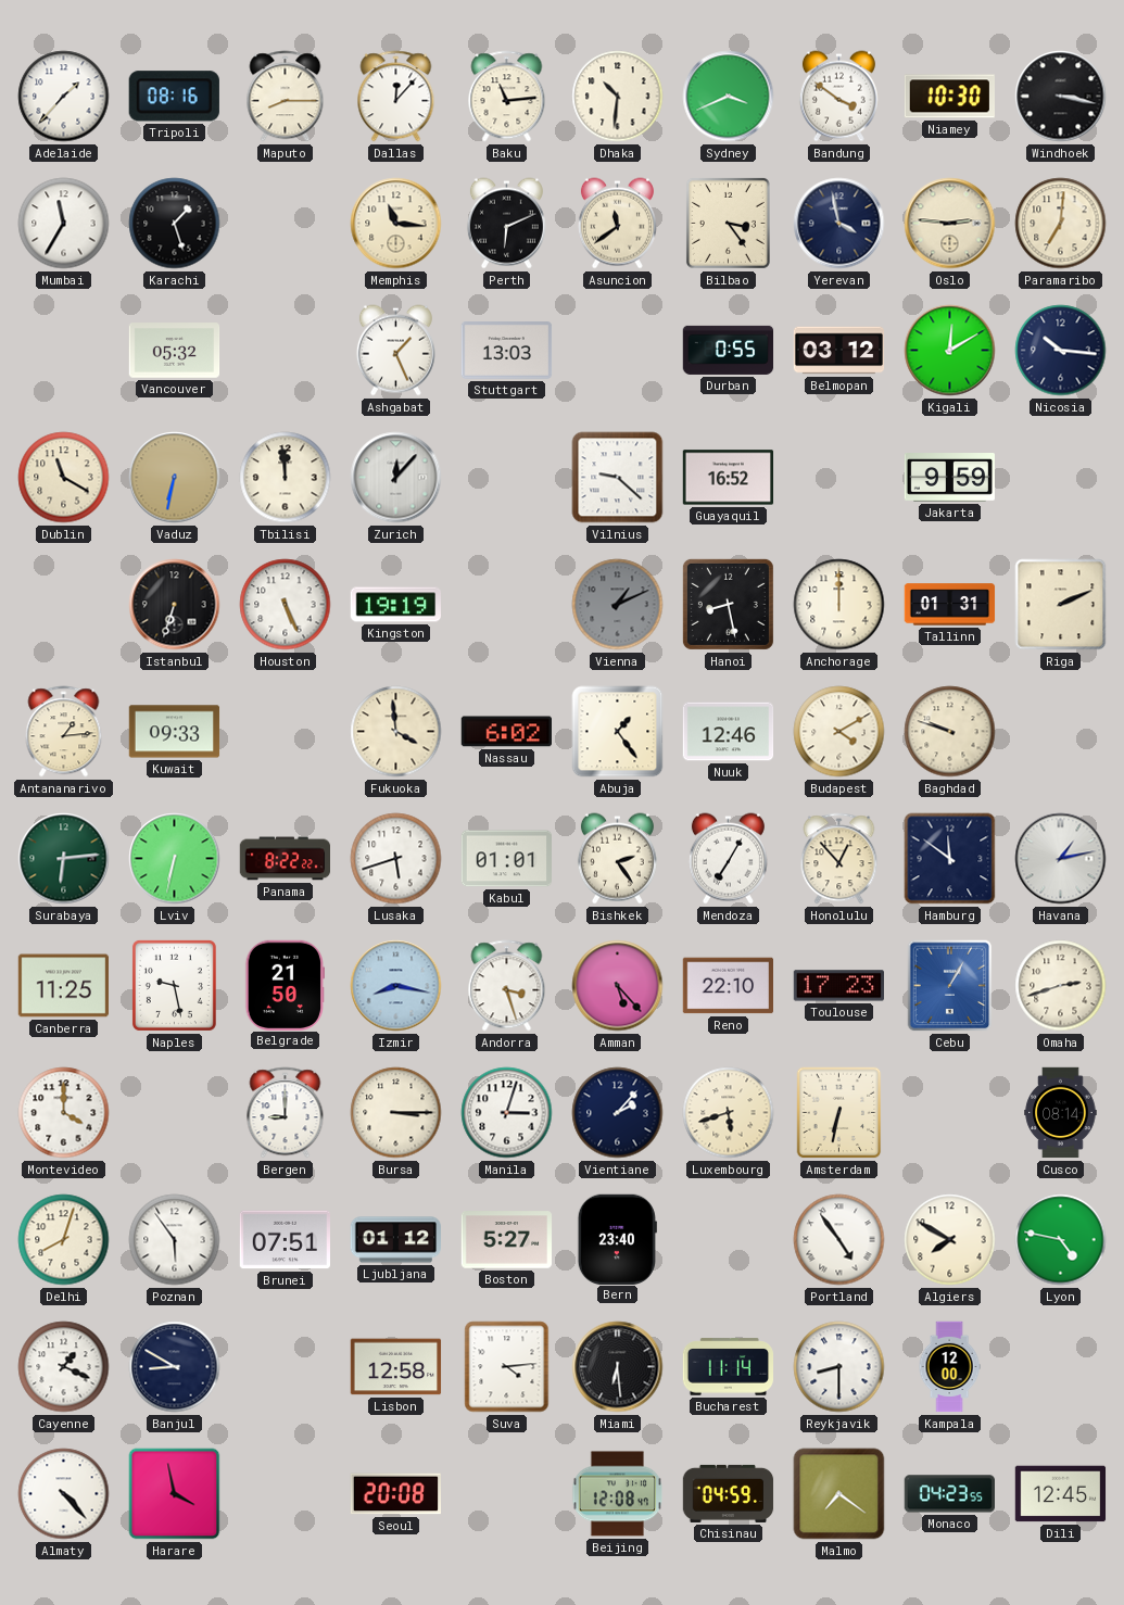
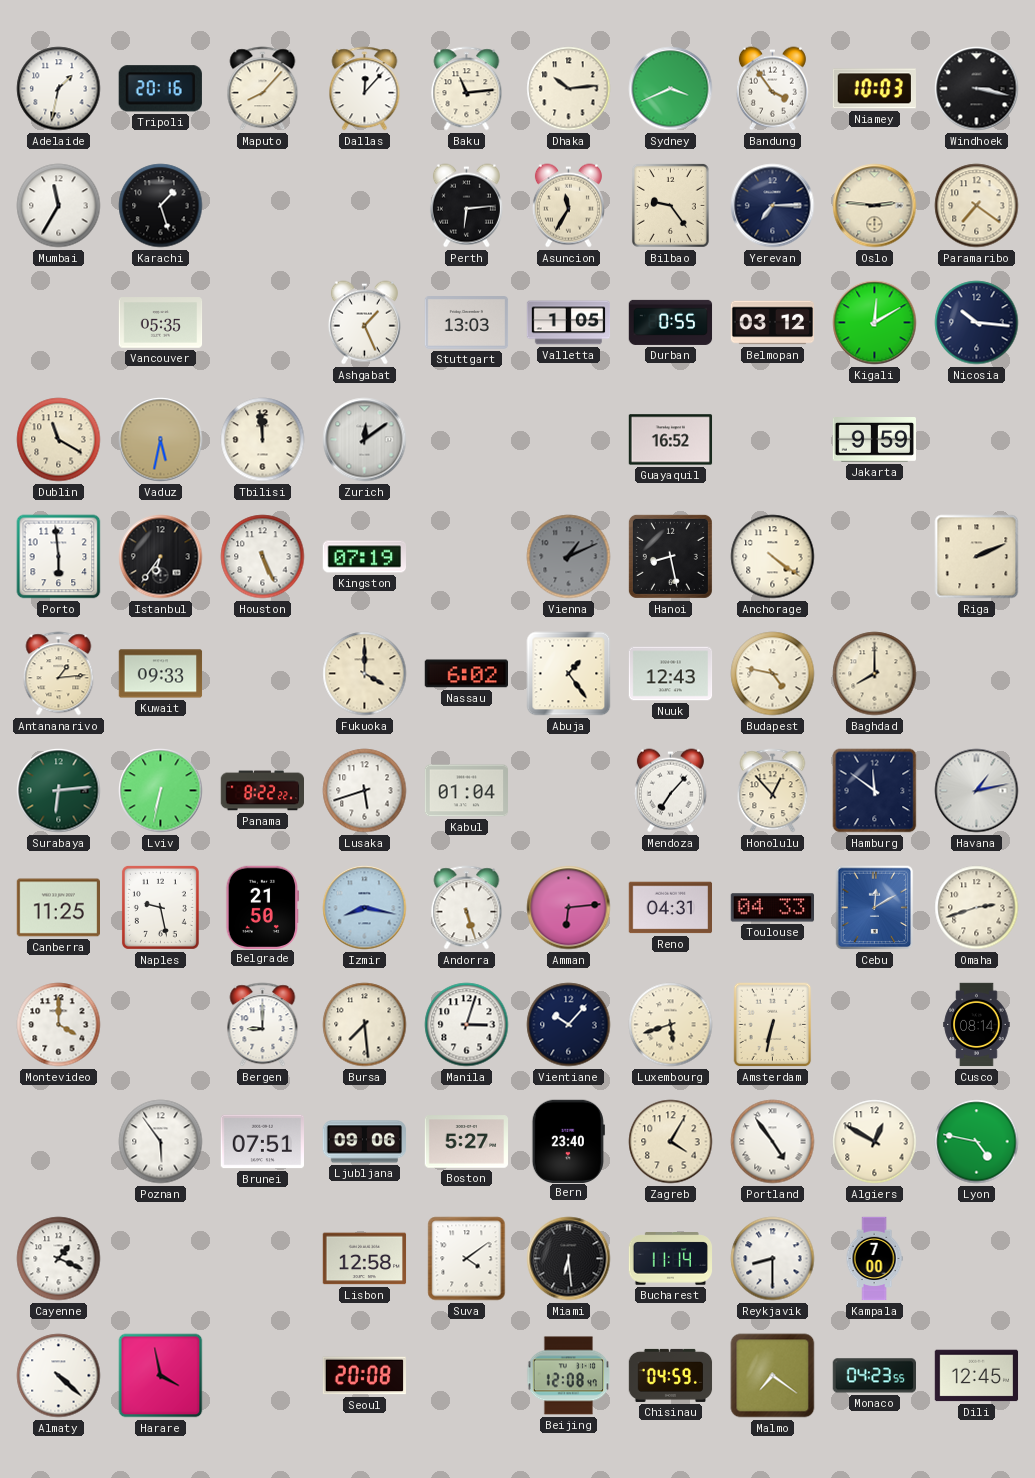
Adelaide: 1:37 -> 1:32 (59, 89)
Tripoli: 08:16 -> 20:16 (160, 89)
Maputo: 8:15 -> 8:07 (263, 89)
Dhaka: 10:31 -> 10:14 (569, 89)
Bandung: 3:51 -> 3:54 (772, 89)
Niamey: 10:30 -> 10:03 (874, 89)
Memphis: 11:16 -> none (396, 224)
Perth: 6:11 -> 6:14 (466, 206)
Asuncion: 11:39 -> 11:35 (568, 206)
Bilbao: 3:24 -> 9:24 (670, 205)
Yerevan: 3:58 -> 7:15 (773, 206)
Paramaribo: 7:01 -> 7:21 (977, 206)
Vancouver: 05:32 -> 05:35 (161, 323)
Valletta: none -> 1:05 (569, 323)
Vaduz: 6:32 -> 5:32 (161, 440)
Zurich: 12:07 -> 12:09 (365, 440)
Vilnius: 9:22 -> none (618, 478)
Porto: none -> 5:59 (59, 557)
Istanbul: 6:33 -> 6:36 (161, 557)
Kingston: 19:19 -> 07:19 (364, 557)
Anchorage: 12:00 -> 4:21 (773, 557)
Tallinn: 01:31 -> none (950, 605)
Fukuoka: 3:59 -> 4:00 (365, 674)
Nuuk: 12:46 -> 12:43 (671, 674)
Budapest: 4:10 -> 4:47 (773, 674)
Baghdad: 9:48 -> 8:00 (875, 674)
Kabul: 01:01 -> 01:04 (467, 791)
Bishkek: 2:24 -> none (617, 859)
Mendoza: 7:05 -> 7:07 (670, 791)
Andorra: 3:27 -> 5:27 (467, 908)
Amman: 5:23 -> 6:14 (569, 908)
Reno: 22:10 -> 04:31 (670, 908)
Toulouse: 17:23 -> 04:33 (772, 908)
Cebu: 1:05 -> 12:10 (875, 908)
Bursa: 3:15 -> 7:29 (365, 1025)
Vientiane: 2:07 -> 10:07 (569, 1025)
Delhi: 8:03 -> none (64, 1240)
Ljubljana: 01:12 -> 09:06 (365, 1142)
Zagreb: none -> 4:05 (671, 1142)
Algiers: 7:50 -> 12:50 (875, 1142)
Banjul: 8:50 -> none (175, 1367)
Suva: 4:14 -> 4:09 (467, 1259)
Kampala: 12:00 -> 7:00 (874, 1259)
Almaty: 4:23 -> 4:22 (59, 1376)
